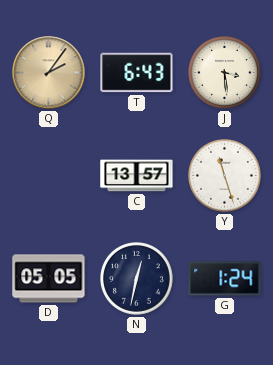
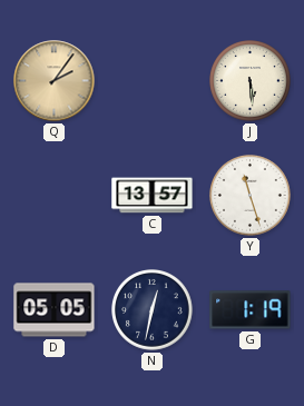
T: 6:43 -> none (137, 73)
J: 3:29 -> 5:29 (251, 81)
G: 1:24 -> 1:19 (251, 310)
